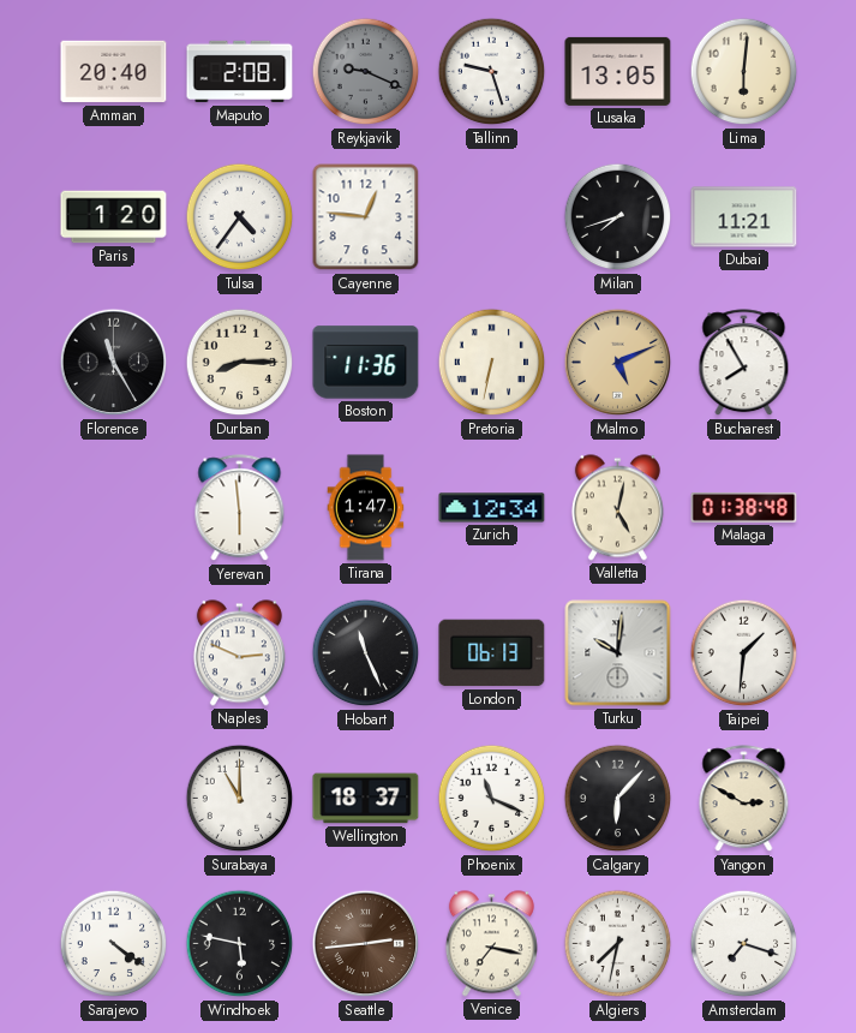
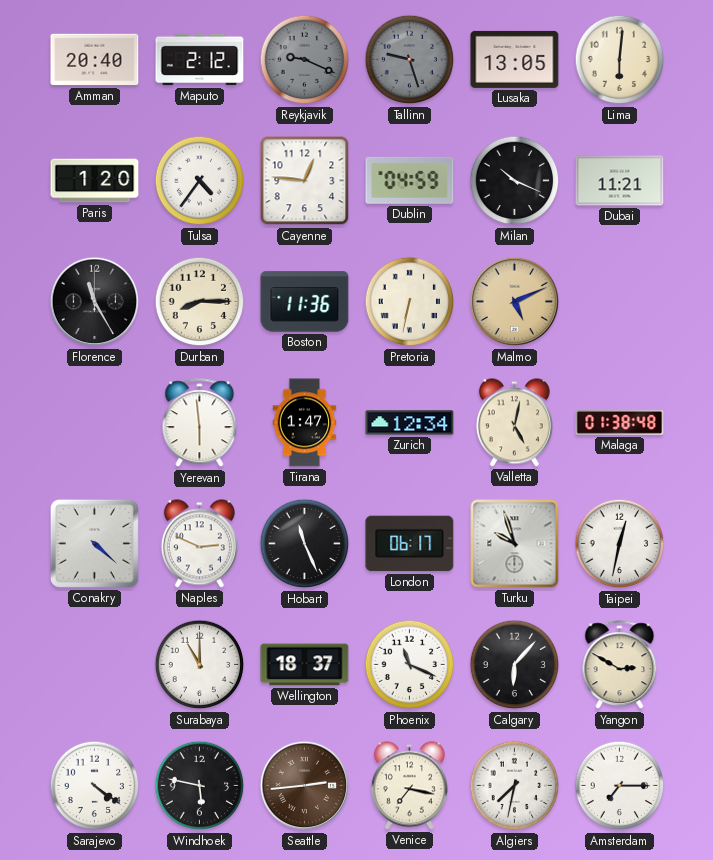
Maputo: 2:08 -> 2:12 (200, 60)
Tallinn dial: white -> grey (410, 60)
Dublin: none -> 04:59 (410, 180)
Milan: 7:42 -> 10:19 (515, 181)
Bucharest: 7:55 -> none (744, 363)
Conakry: none -> 4:22 (94, 543)
London: 06:13 -> 06:17 (410, 544)
Turku: 10:01 -> 9:57 (515, 544)
Taipei: 1:31 -> 12:32 (620, 544)
Amsterdam: 7:18 -> 7:15 (620, 786)
